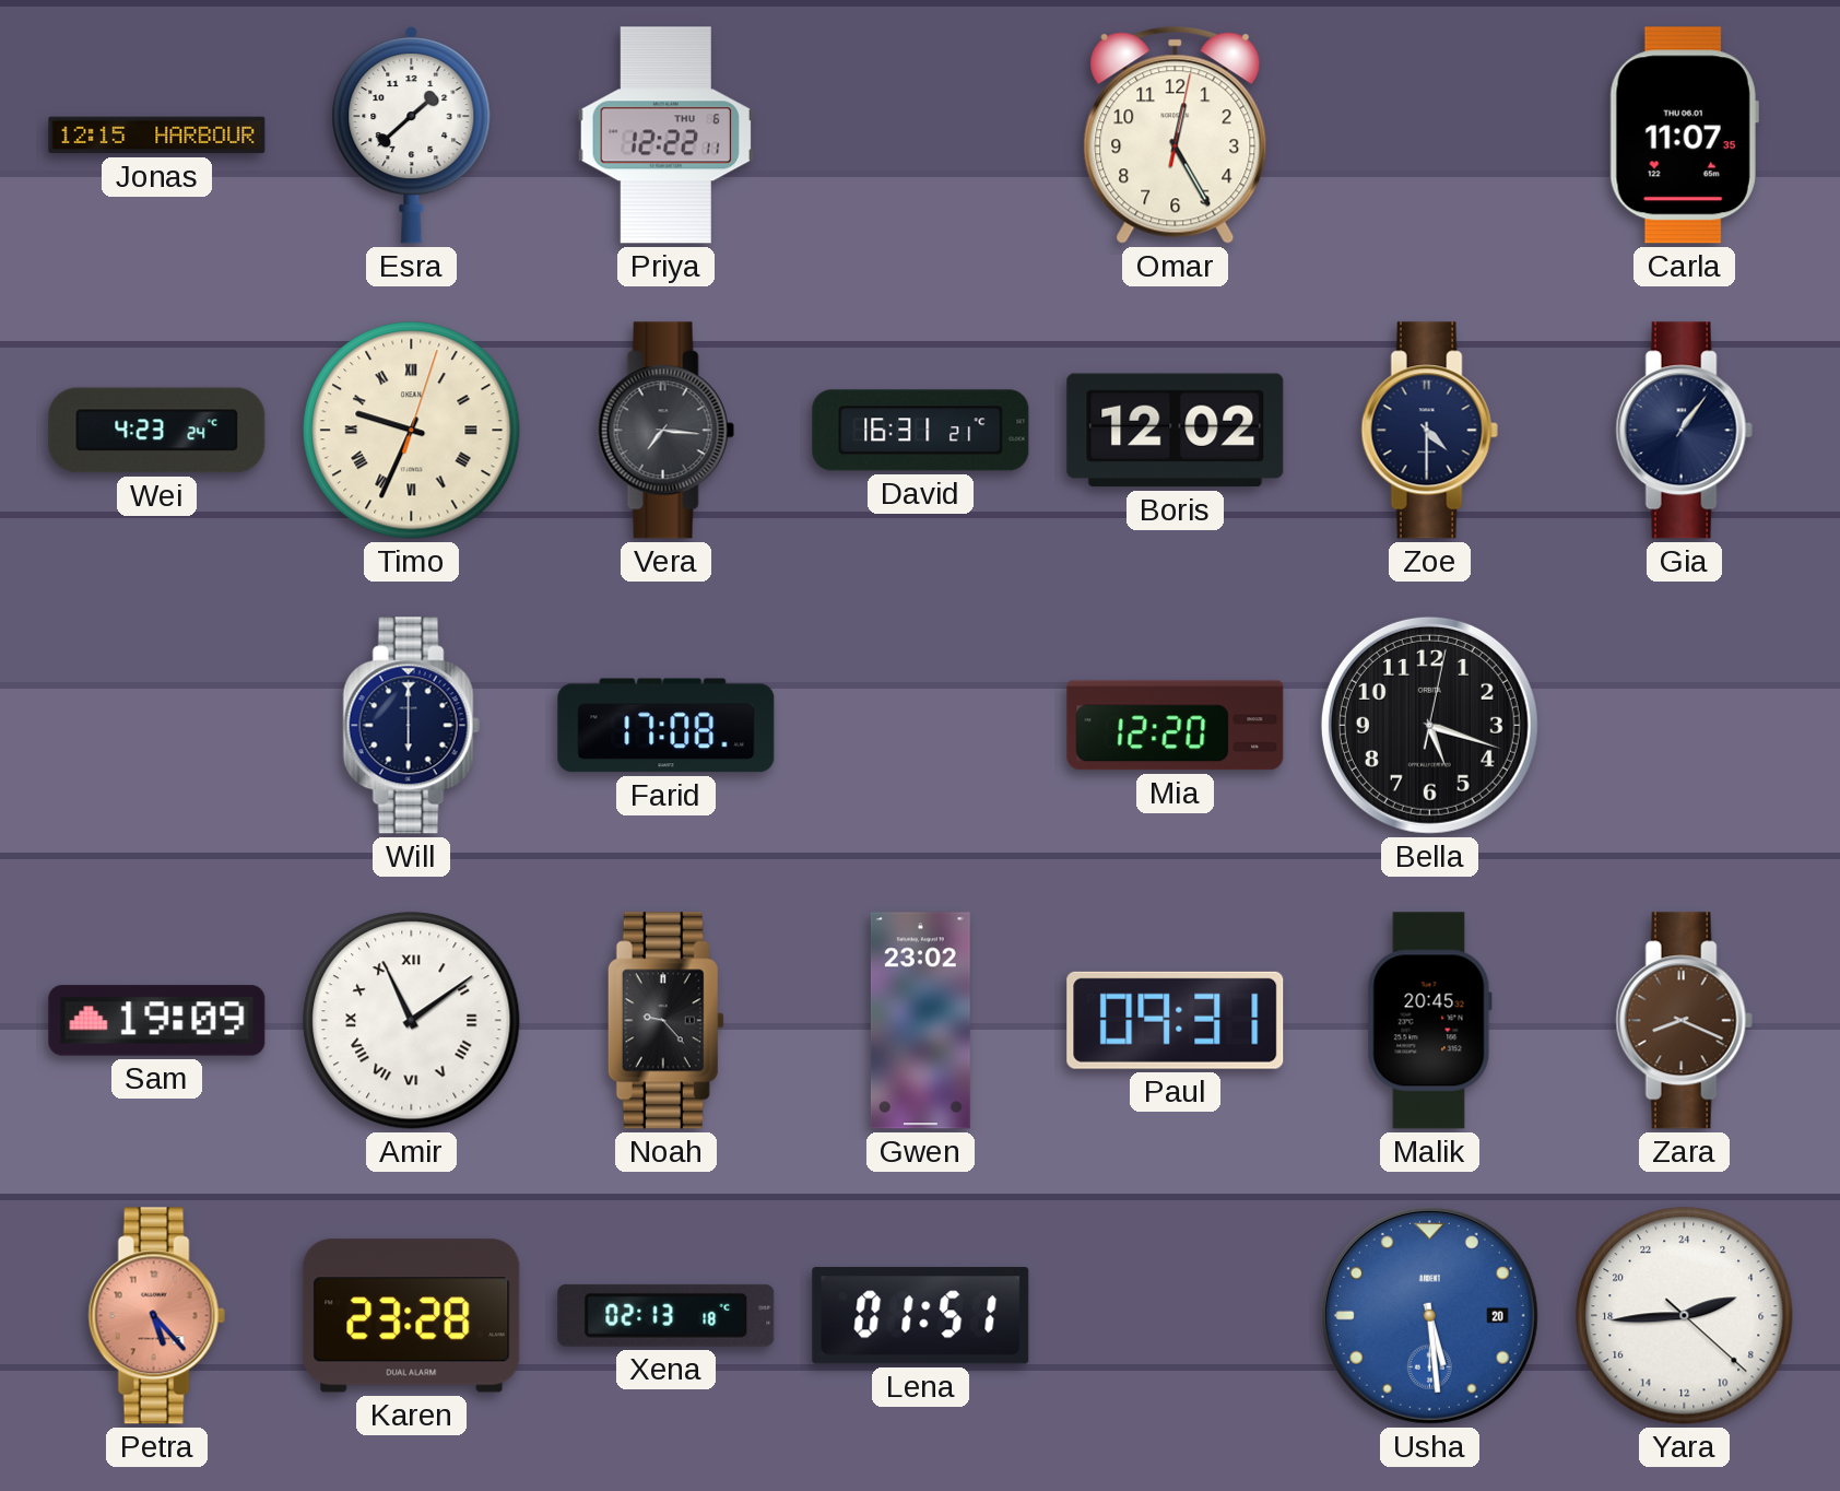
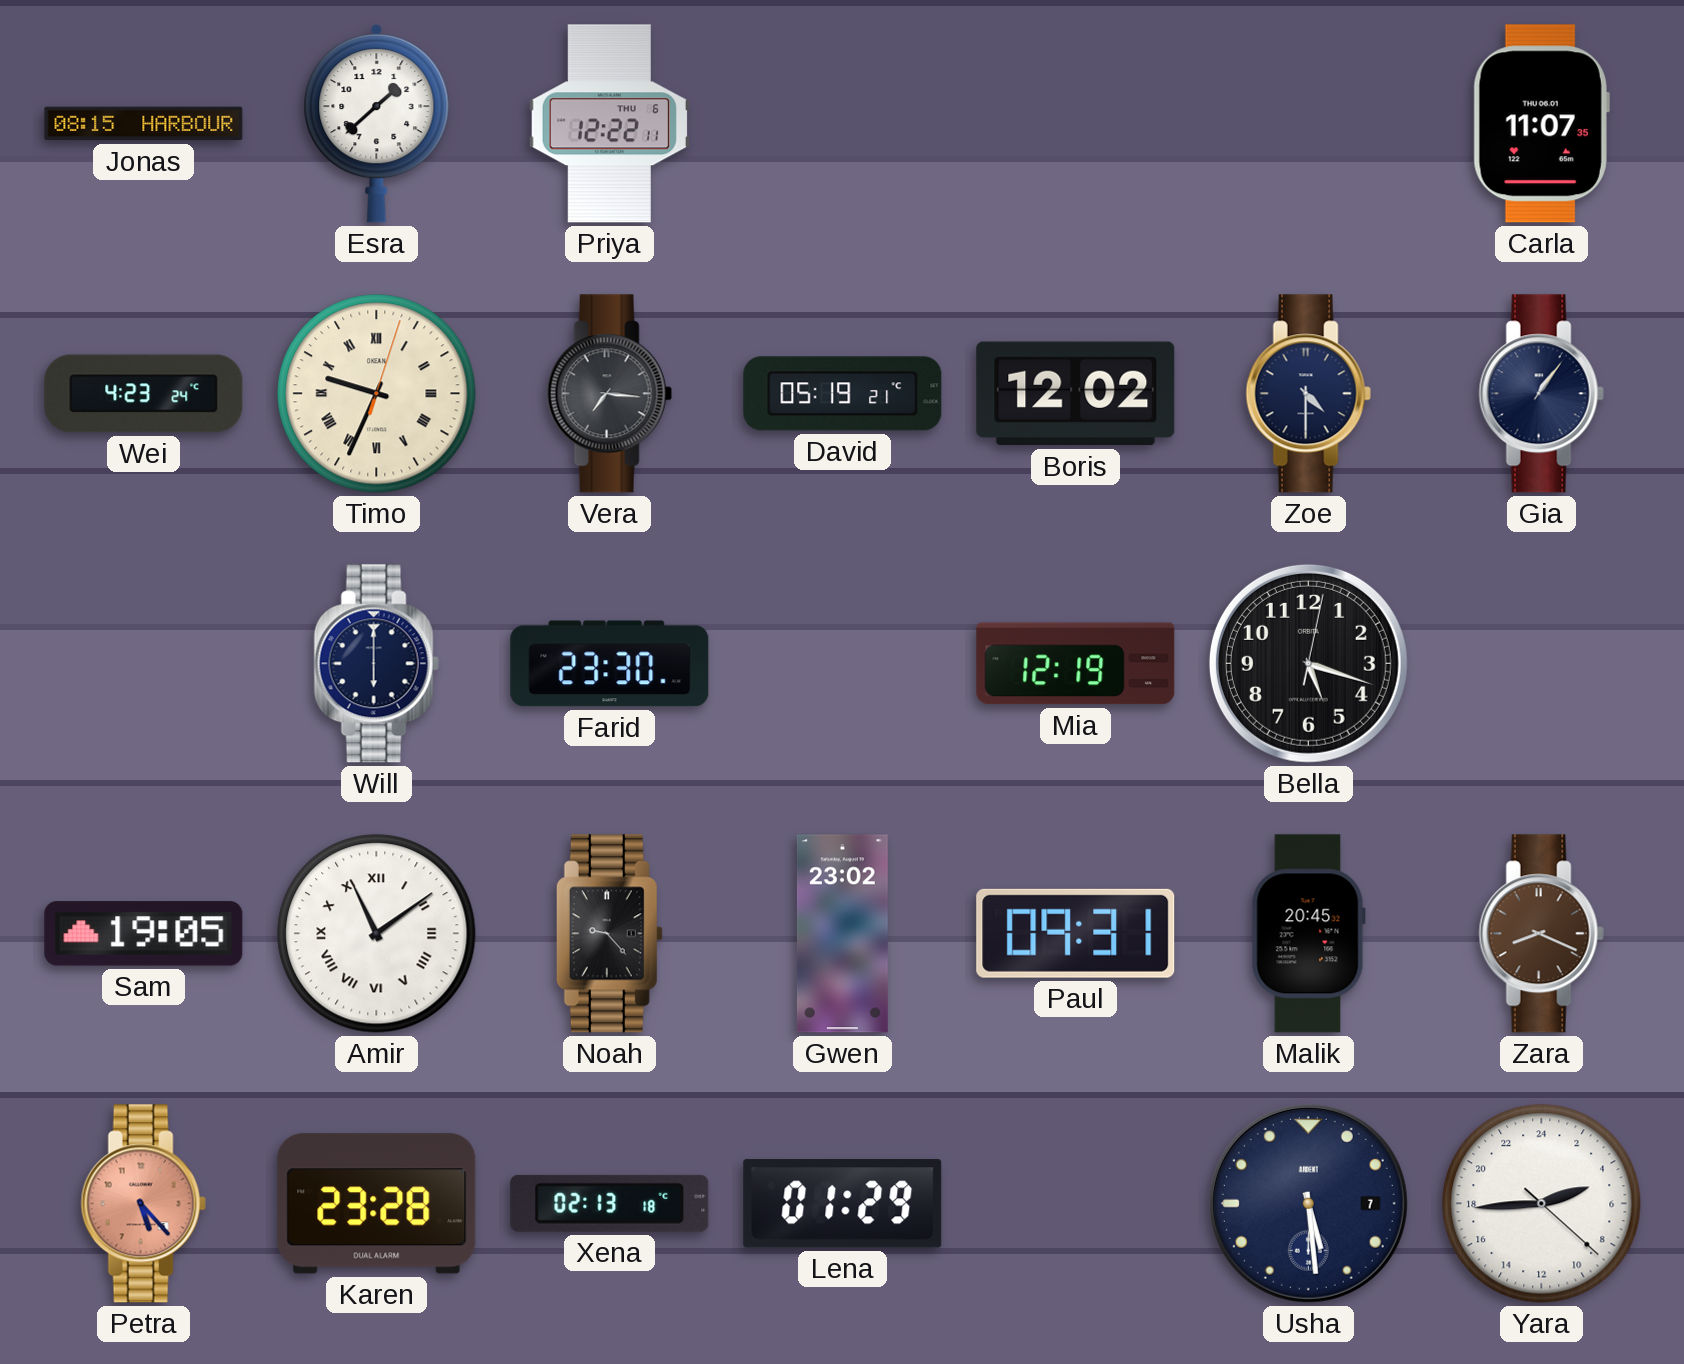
Jonas: 12:15 -> 08:15 (144, 124)
Omar: 12:25 -> none (1176, 134)
David: 16:31 -> 05:19 (843, 394)
Farid: 17:08 -> 23:30 (610, 664)
Mia: 12:20 -> 12:19 (1076, 664)
Sam: 19:09 -> 19:05 (144, 934)
Lena: 01:51 -> 01:29 (843, 1204)
Usha date: 20 -> 7 (1308, 1203)
Usha dial: blue -> navy (1308, 1203)
